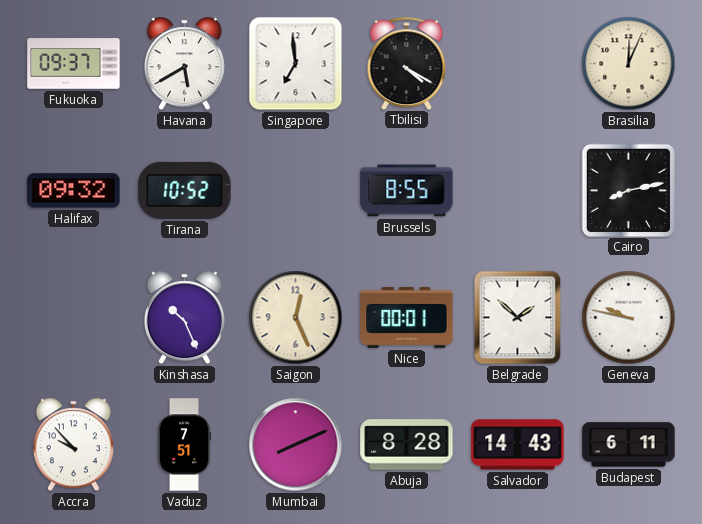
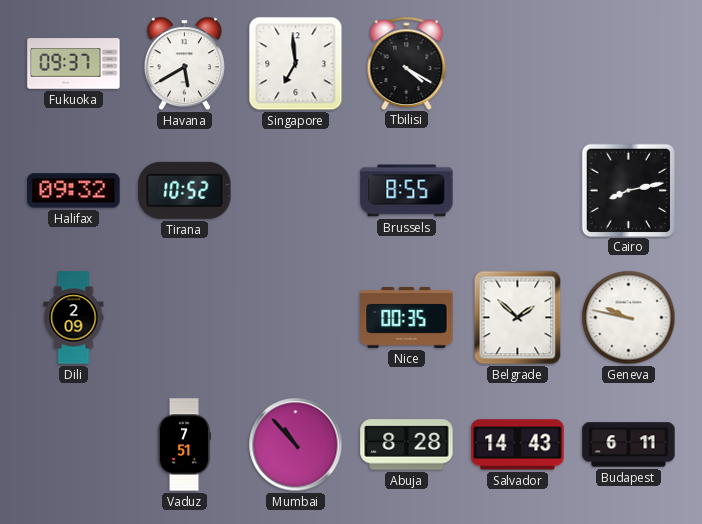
Brasilia: 12:04 -> none (629, 64)
Dili: none -> 2:09 (74, 318)
Kinshasa: 10:26 -> none (184, 318)
Saigon: 12:26 -> none (296, 318)
Nice: 00:01 -> 00:35 (407, 317)
Accra: 9:53 -> none (73, 445)
Mumbai: 8:11 -> 10:53 (296, 445)
